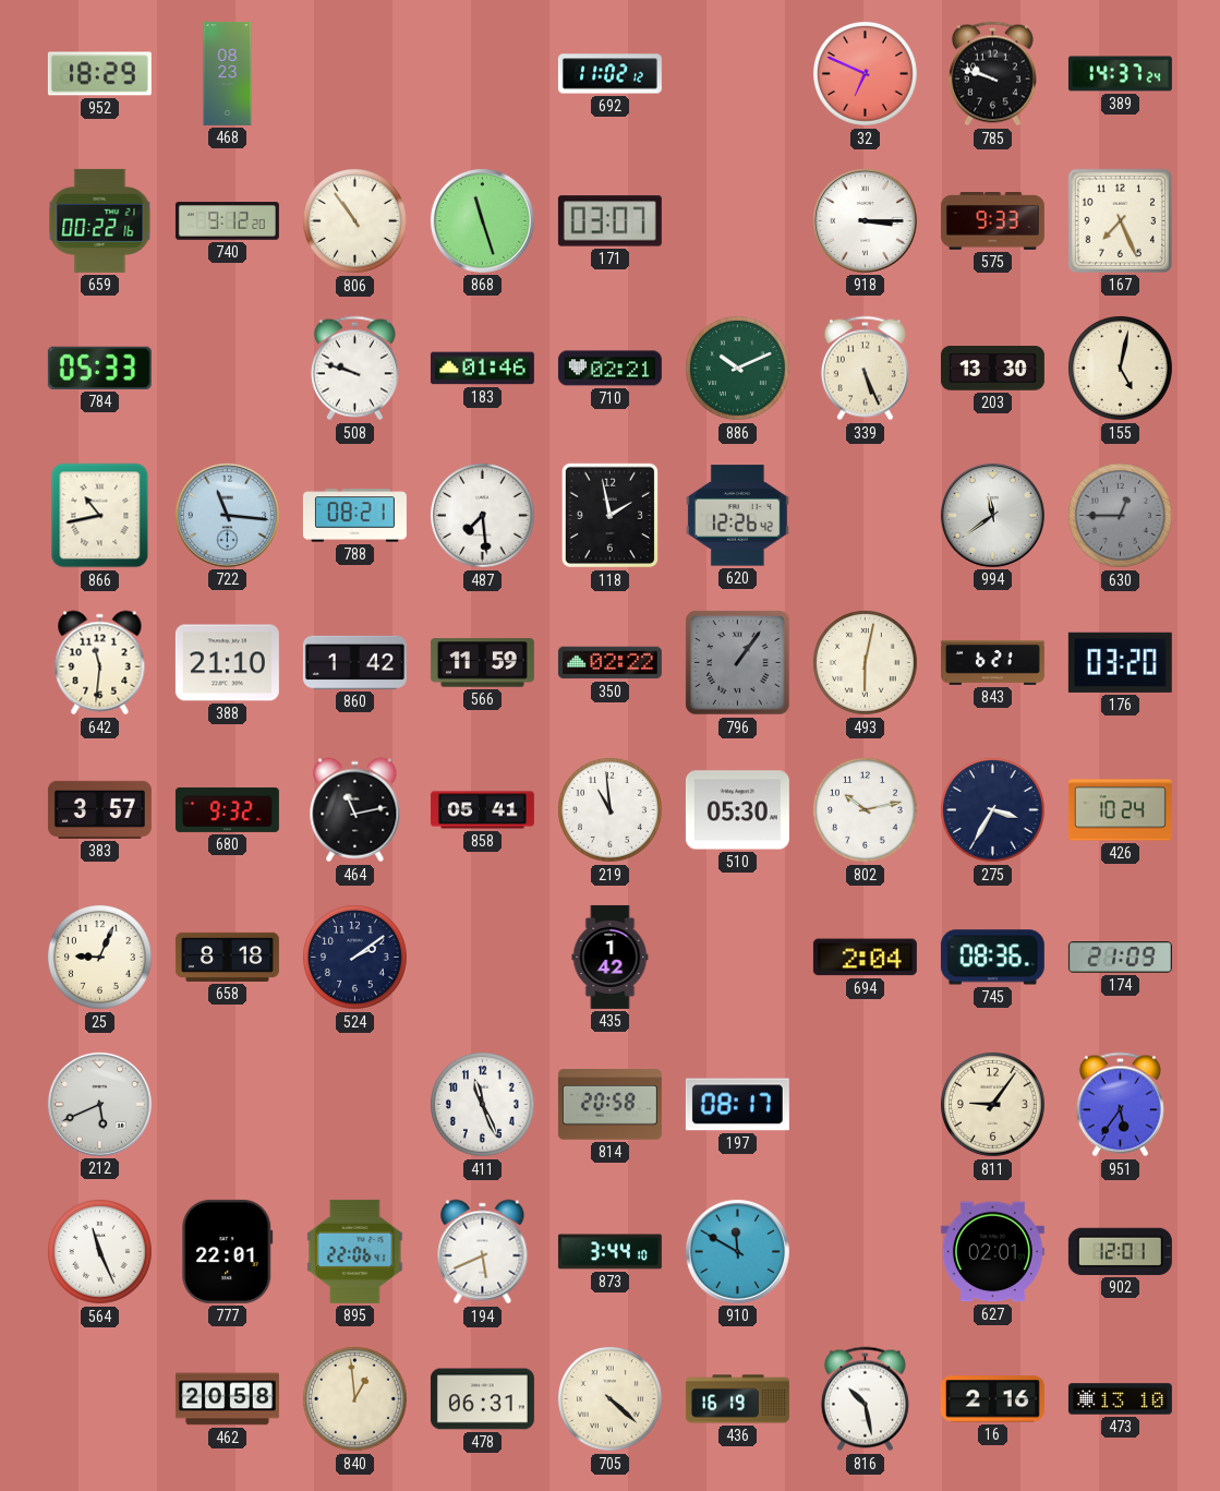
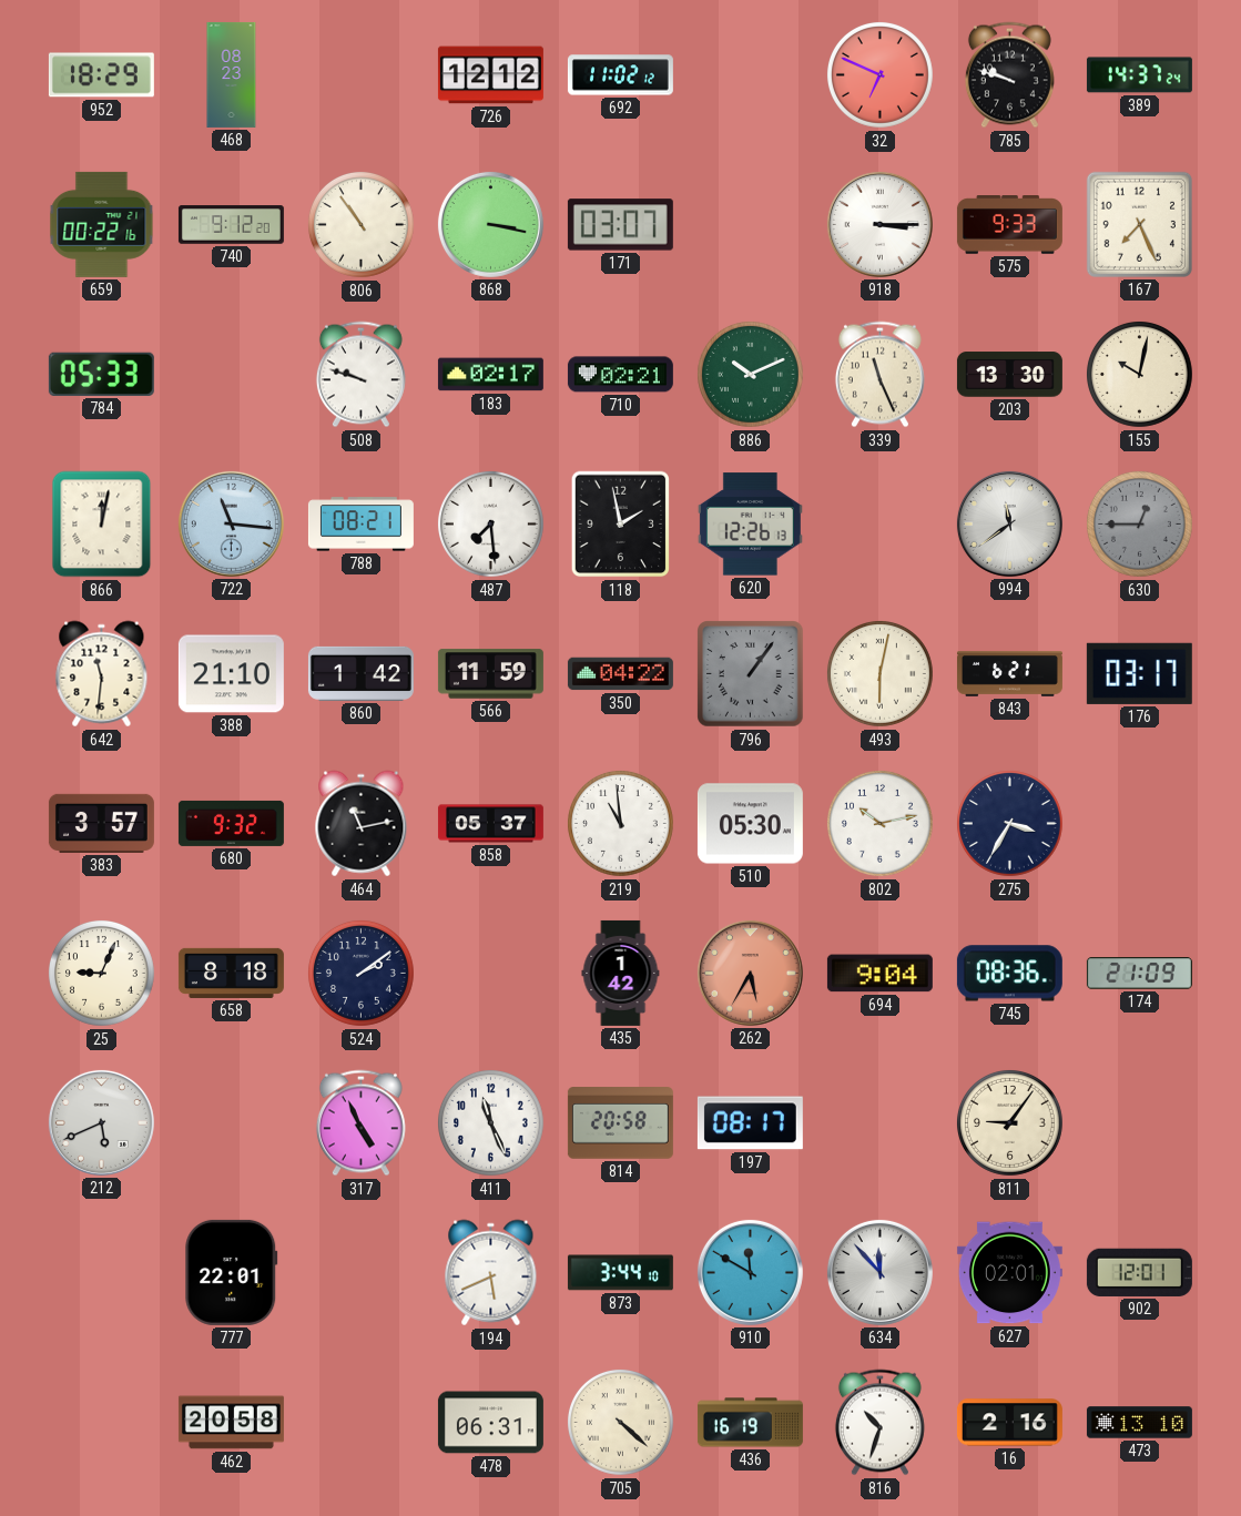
726: none -> 12:12 (490, 75)
868: 11:27 -> 3:17 (490, 224)
183: 01:46 -> 02:17 (490, 375)
339: 5:26 -> 11:26 (879, 375)
155: 5:02 -> 10:02 (1139, 374)
866: 10:43 -> 12:02 (102, 525)
620: 12:26:42 -> 12:26:13 (750, 525)
350: 02:22 -> 04:22 (620, 674)
176: 03:20 -> 03:17 (1139, 673)
858: 05:41 -> 05:37 (490, 824)
426: 10:24 -> none (1120, 810)
262: none -> 5:35 (750, 973)
694: 2:04 -> 9:04 (879, 974)
317: none -> 4:56 (360, 1123)
951: 5:36 -> none (1120, 1105)
564: 11:26 -> none (99, 1251)
895: 22:06 -> none (355, 1251)
634: none -> 11:53 (879, 1272)
840: 12:59 -> none (354, 1398)
816: 10:28 -> 10:33 (879, 1423)
